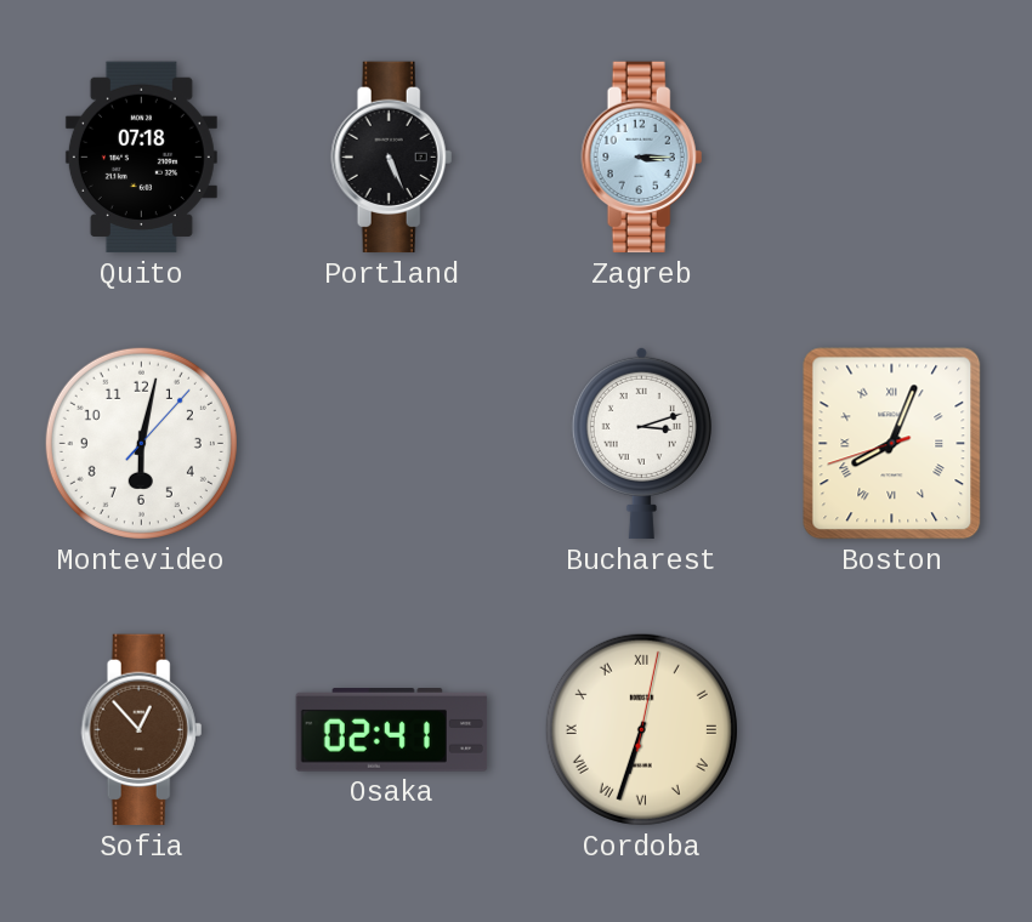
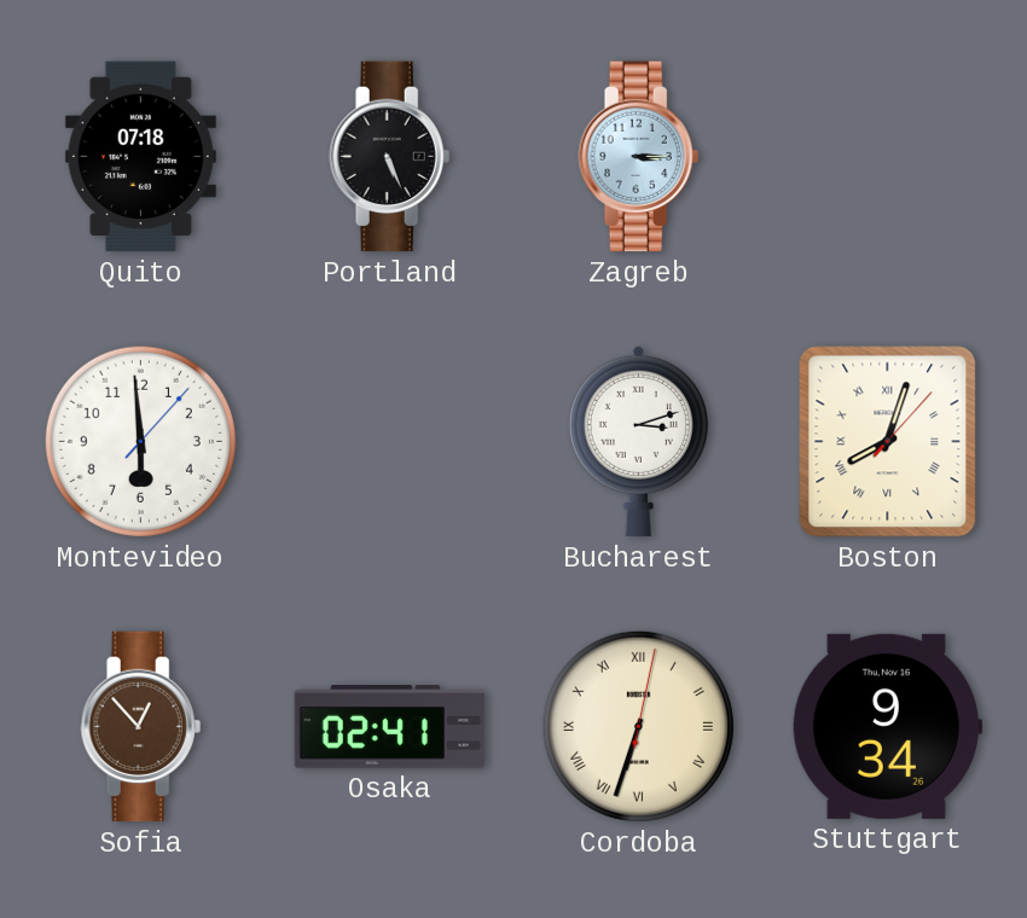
Montevideo: 6:02 -> 5:59 (140, 441)
Boston: 8:03:42 -> 8:03:07 (888, 442)
Stuttgart: none -> 9:34 (886, 726)
